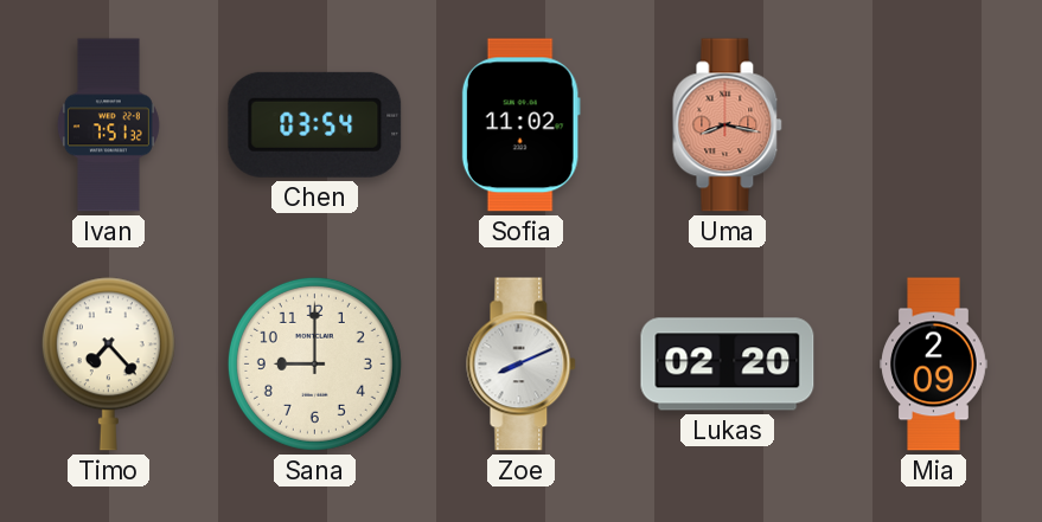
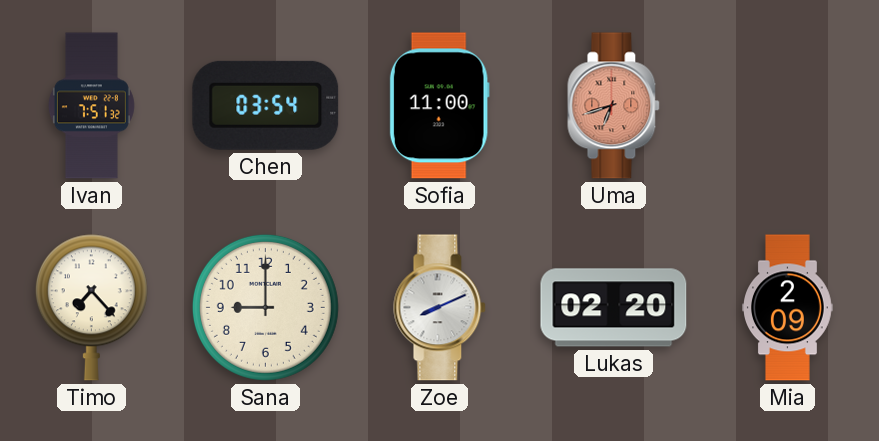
Sofia: 11:02 -> 11:00 (439, 106)
Uma: 8:17 -> 6:42 (614, 106)
